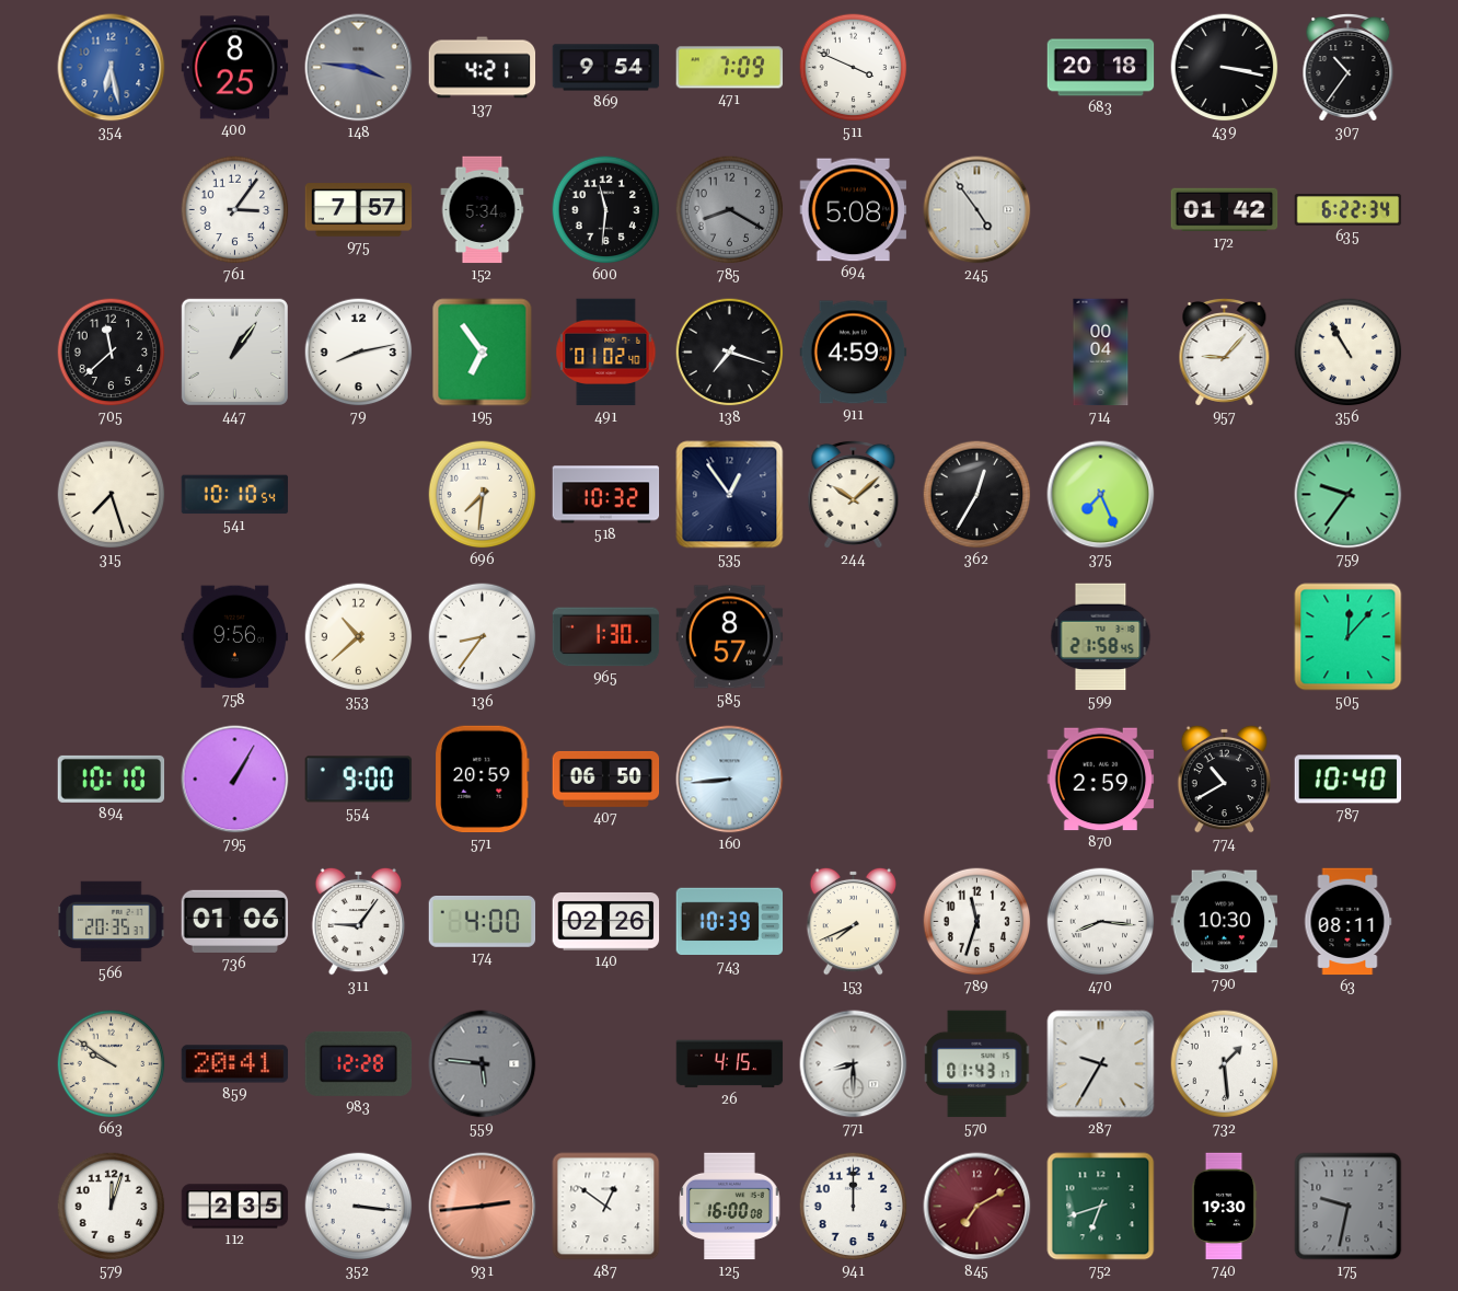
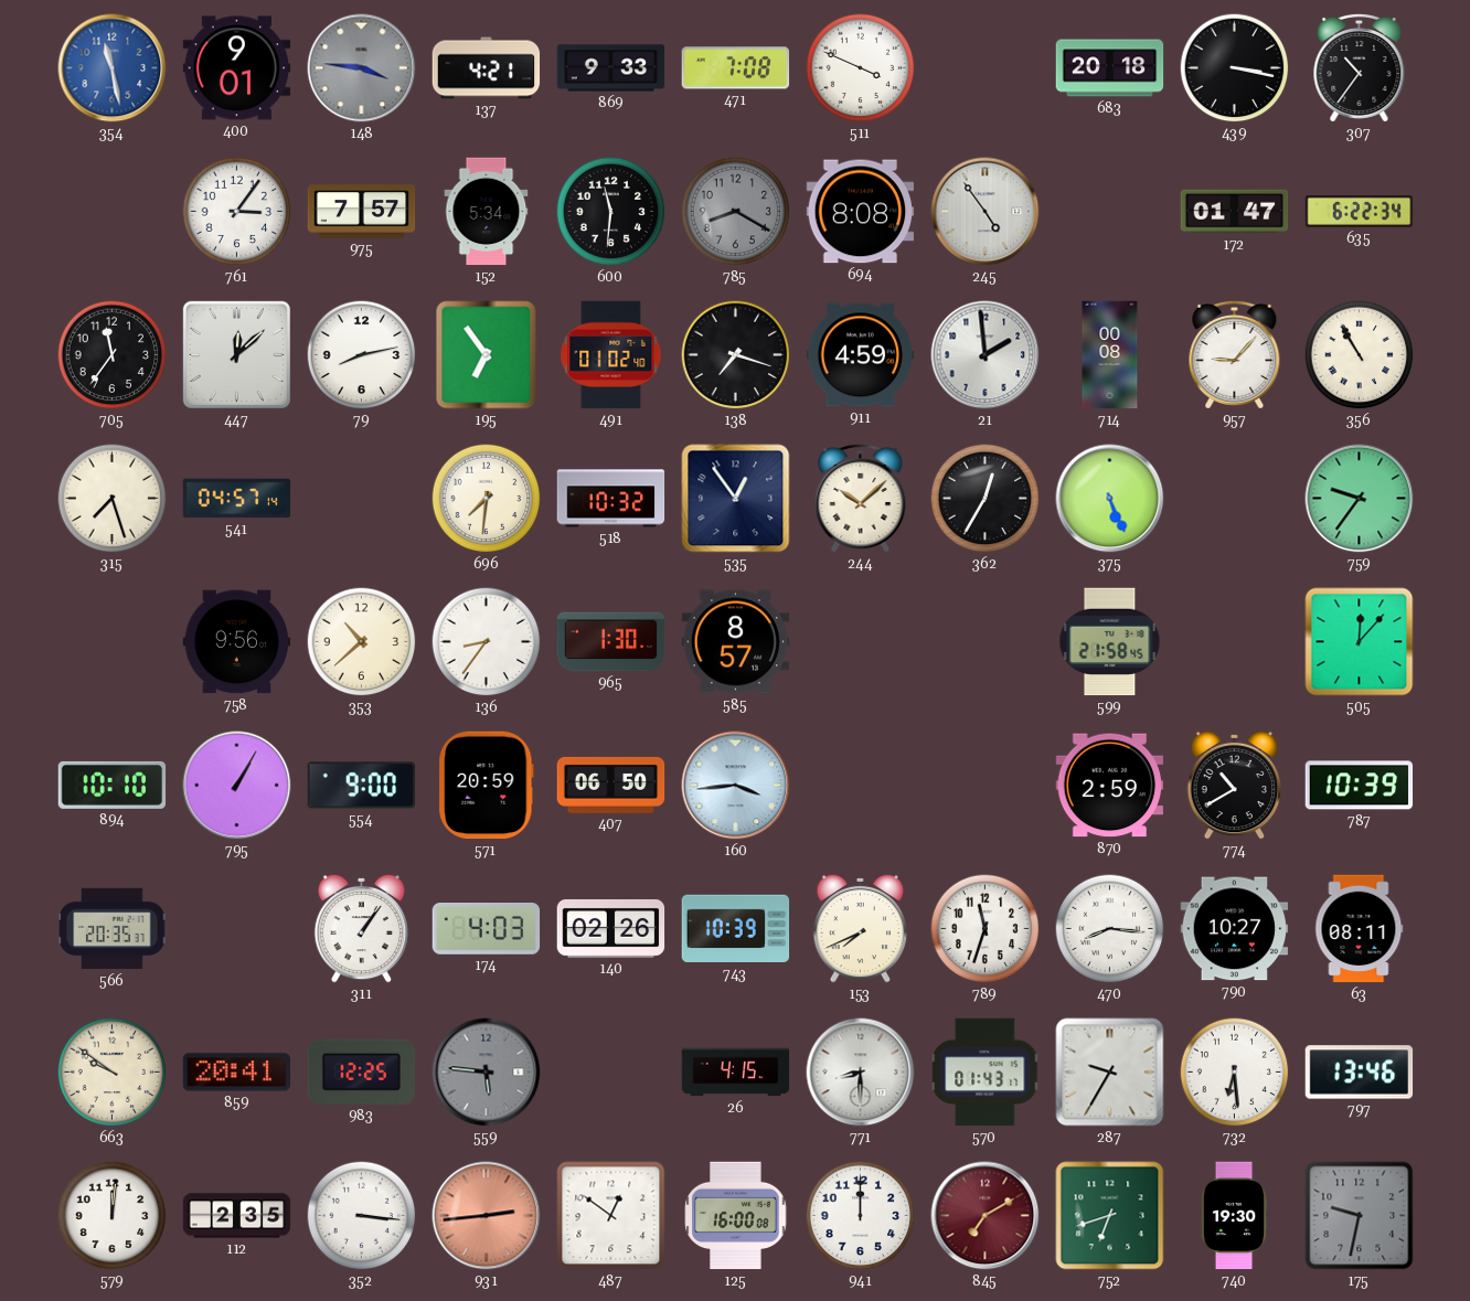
354: 6:28 -> 11:28 (113, 68)
400: 8:25 -> 9:01 (237, 68)
869: 9:54 -> 9:33 (611, 68)
471: 7:09 -> 7:08 (736, 68)
694: 5:08 -> 8:08 (861, 212)
172: 01:42 -> 01:47 (1235, 212)
705: 11:38 -> 11:36 (113, 355)
447: 1:06 -> 12:08 (236, 354)
21: none -> 1:59 (986, 355)
714: 00:04 -> 00:08 (1110, 355)
541: 10:10 -> 04:57 (237, 499)
375: 7:26 -> 5:26 (1110, 499)
160: 8:44 -> 3:44 (736, 786)
787: 10:40 -> 10:39 (1360, 786)
736: 01:06 -> none (235, 921)
311: 9:06 -> 1:06 (362, 928)
174: 4:00 -> 4:03 (487, 929)
790: 10:30 -> 10:27 (1235, 929)
983: 12:28 -> 12:25 (362, 1071)
732: 1:29 -> 6:29 (1235, 1073)
797: none -> 13:46 (1360, 1073)
579: 12:03 -> 12:01 (113, 1216)
